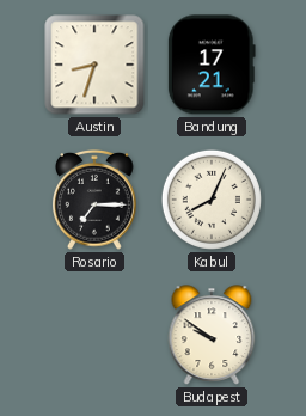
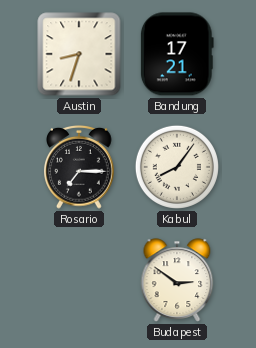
Kabul: 8:04 -> 8:06 (177, 167)
Budapest: 9:51 -> 2:51 (177, 280)
